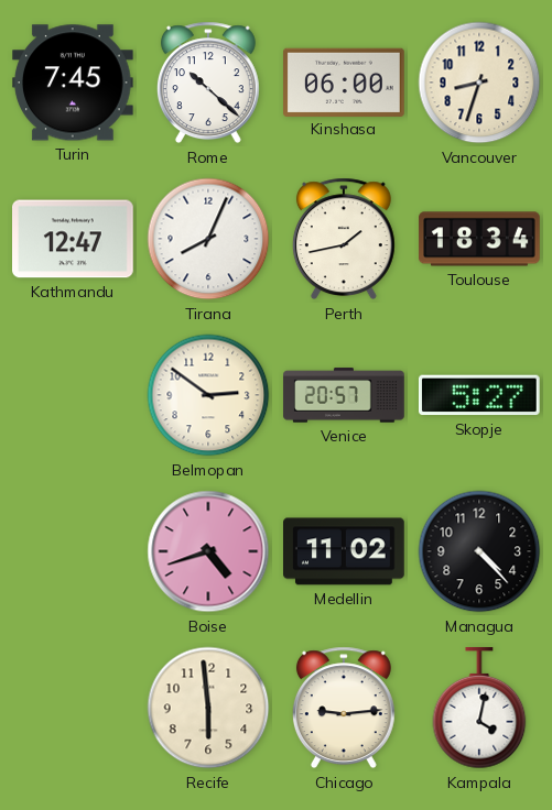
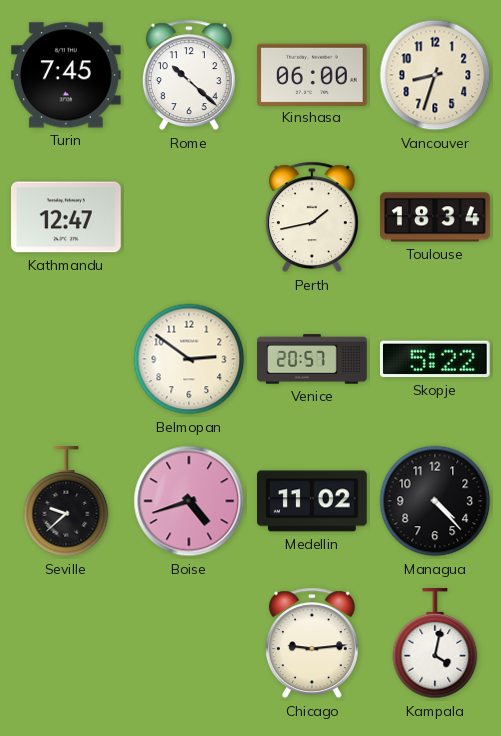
Tirana: 8:04 -> none (208, 239)
Skopje: 5:27 -> 5:22 (435, 359)
Seville: none -> 9:38 (66, 502)
Recife: 5:59 -> none (208, 708)
